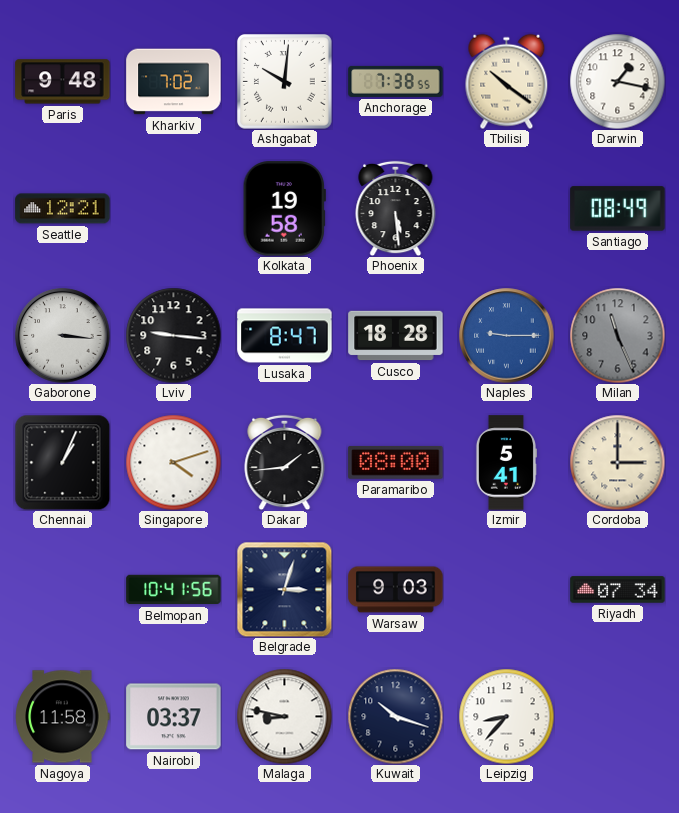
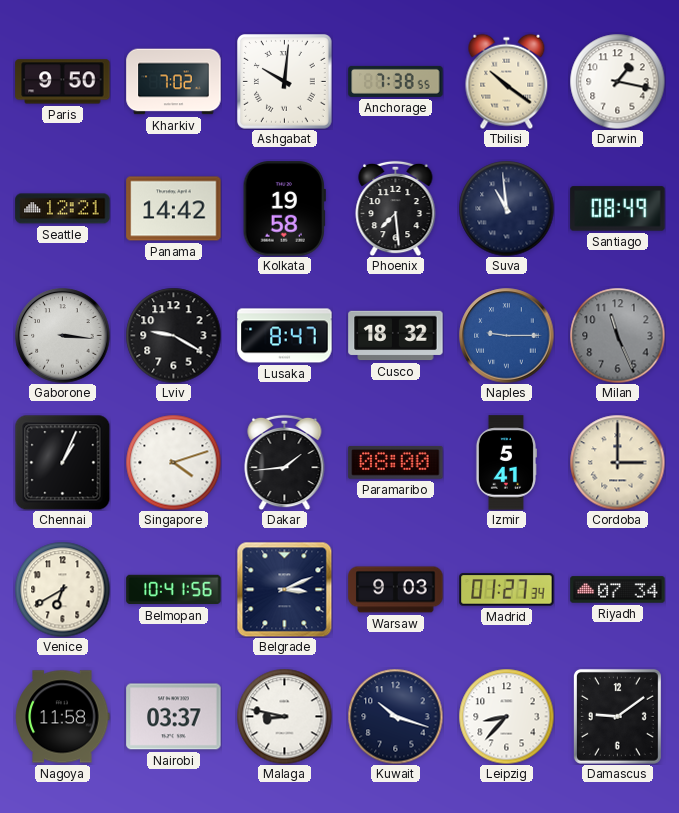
Paris: 9:48 -> 9:50 (63, 82)
Panama: none -> 14:42 (174, 209)
Phoenix: 5:29 -> 7:29 (396, 208)
Suva: none -> 10:59 (506, 208)
Lviv: 9:16 -> 9:20 (173, 335)
Cusco: 18:28 -> 18:32 (396, 336)
Venice: none -> 6:40 (62, 589)
Belgrade: 3:03 -> 3:11 (284, 589)
Madrid: none -> 01:27 (507, 590)
Damascus: none -> 9:09 (617, 716)
